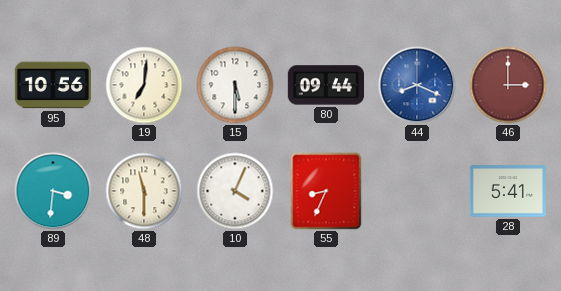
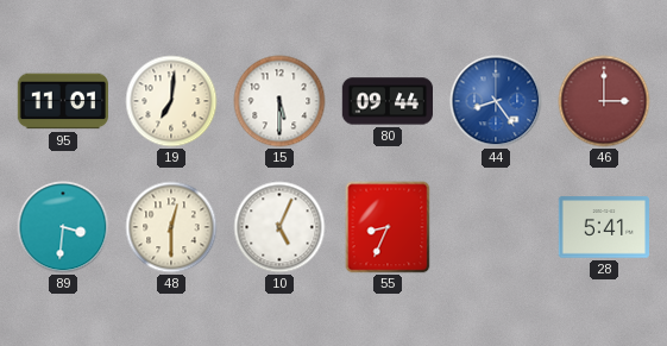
95: 10:56 -> 11:01 (62, 101)
44: 8:19 -> 8:24 (496, 101)
48: 11:30 -> 12:30 (171, 227)
10: 4:04 -> 5:04 (279, 227)
